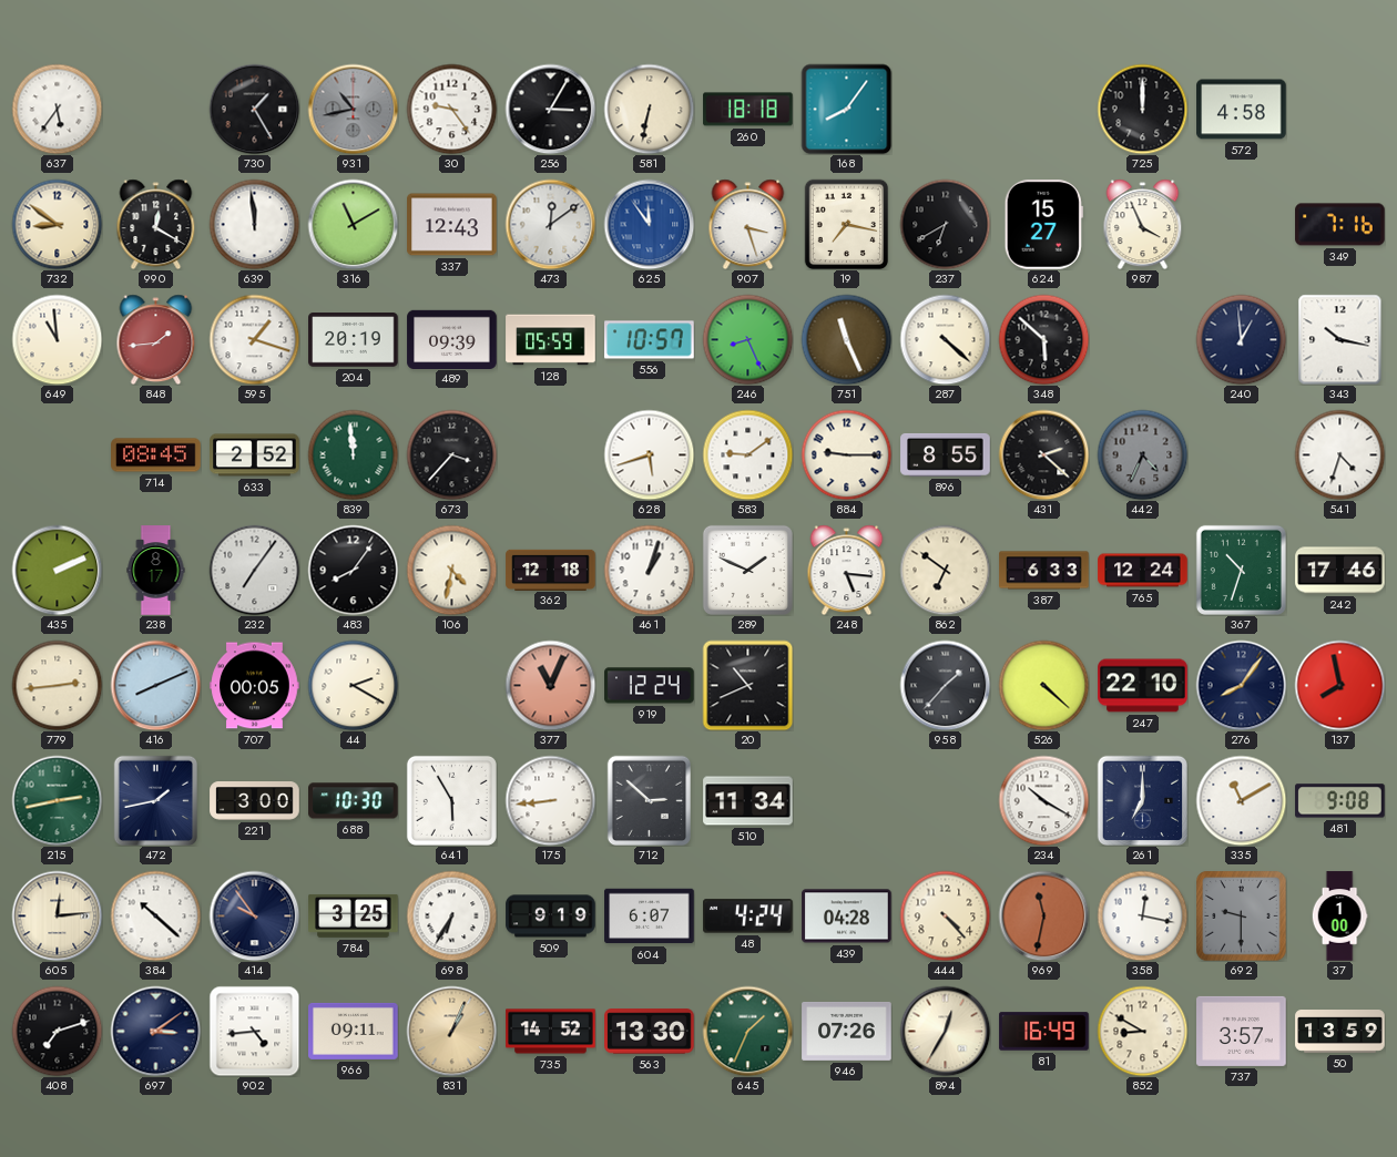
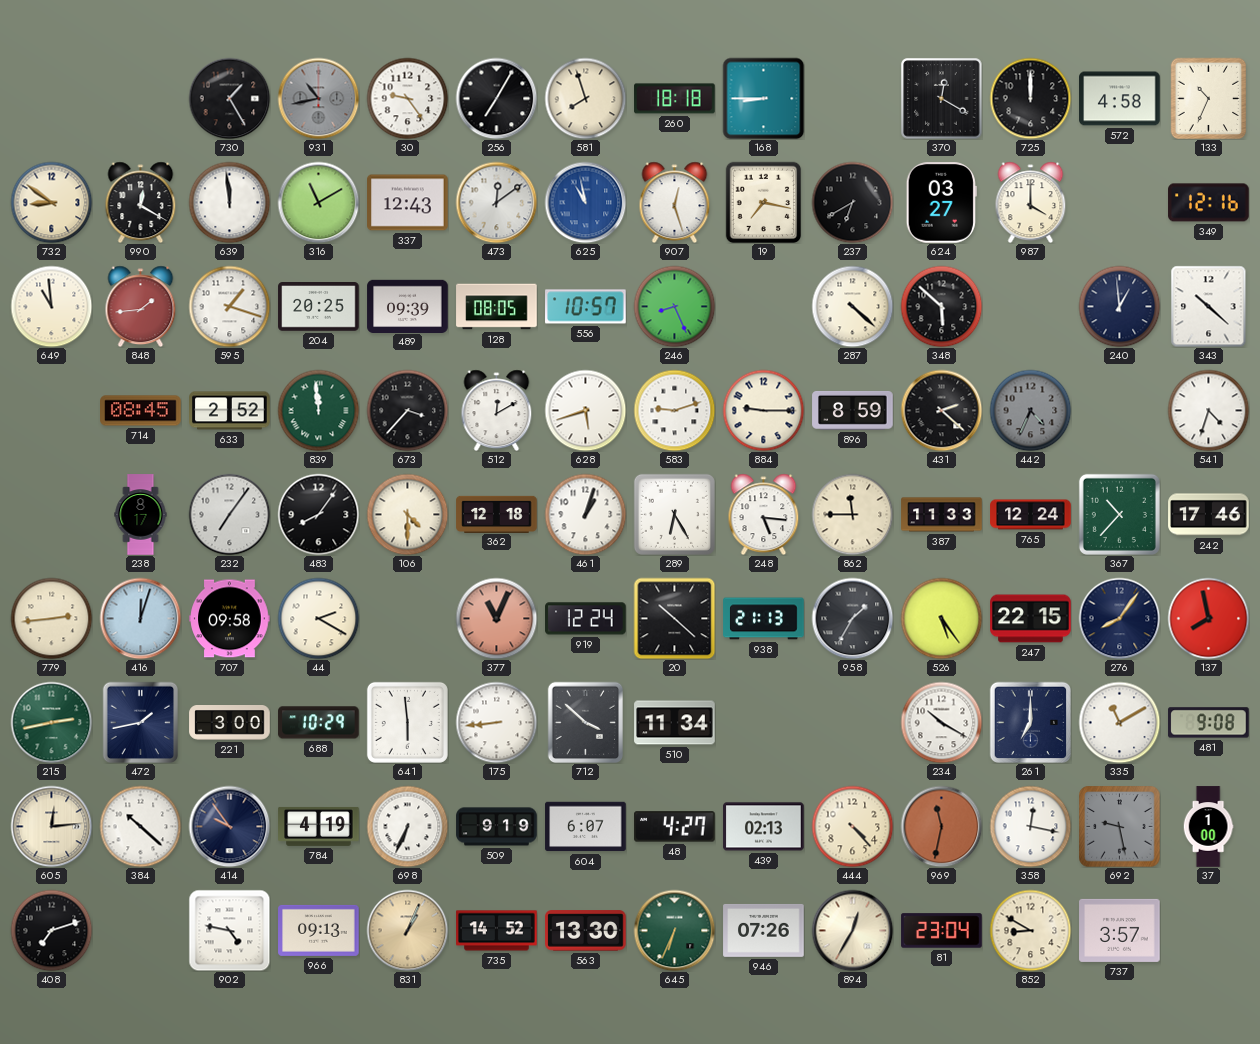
637: 5:36 -> none (57, 109)
256: 3:05 -> 7:05 (496, 98)
581: 6:32 -> 7:57 (585, 98)
168: 8:06 -> 8:45 (763, 98)
370: none -> 12:20 (941, 98)
133: none -> 10:34 (1209, 98)
625: 11:54 -> 10:58 (585, 202)
907: 3:27 -> 12:27 (675, 202)
624: 15:27 -> 03:27 (941, 203)
987: 3:56 -> 4:00 (1031, 202)
349: 7:16 -> 12:16 (1209, 203)
204: 20:19 -> 20:25 (319, 307)
128: 05:59 -> 08:05 (497, 307)
751: 11:26 -> none (846, 339)
343: 10:17 -> 10:22 (1209, 306)
512: none -> 12:10 (497, 410)
583: 9:09 -> 9:12 (674, 410)
896: 8:55 -> 8:59 (853, 410)
435: 2:11 -> none (57, 570)
106: 4:32 -> 4:30 (407, 514)
289: 1:49 -> 6:25 (674, 514)
862: 6:51 -> 11:45 (852, 514)
387: 6:33 -> 11:33 (942, 515)
367: 10:33 -> 10:37 (1119, 514)
416: 8:11 -> 12:03 (140, 618)
707: 00:05 -> 09:58 (230, 619)
20: 10:41 -> 10:22 (674, 618)
938: none -> 21:13 (764, 619)
958: 1:37 -> 1:35 (852, 618)
526: 4:22 -> 5:24 (941, 618)
247: 22:10 -> 22:15 (1031, 619)
688: 10:30 -> 10:29 (319, 723)
641: 5:55 -> 5:59 (407, 722)
712: 2:52 -> 3:52 (585, 722)
784: 3:25 -> 4:19 (319, 827)
698: 6:35 -> 6:34 (407, 826)
48: 4:24 -> 4:27 (675, 827)
439: 04:28 -> 02:13 (764, 827)
692: 9:30 -> 9:28 (1119, 826)
697: 3:09 -> none (155, 1031)
902: 4:44 -> 4:47 (229, 930)
966: 09:11 -> 09:13 (319, 930)
645: 1:34 -> 6:34 (674, 930)
81: 16:49 -> 23:04 (942, 931)
50: 13:59 -> none (1340, 1032)
